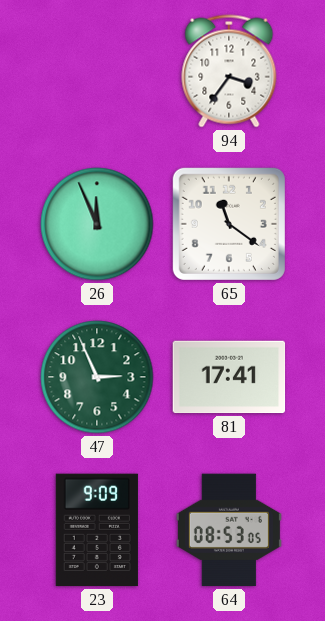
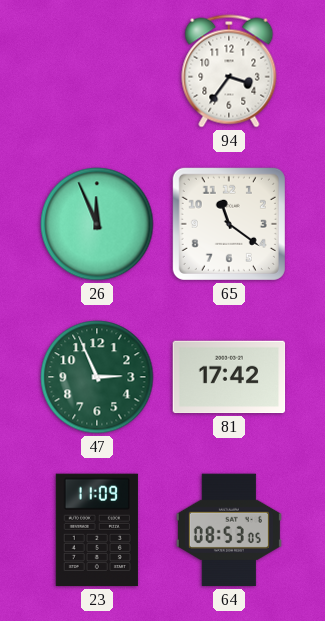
81: 17:41 -> 17:42 (229, 377)
23: 9:09 -> 11:09 (97, 530)
